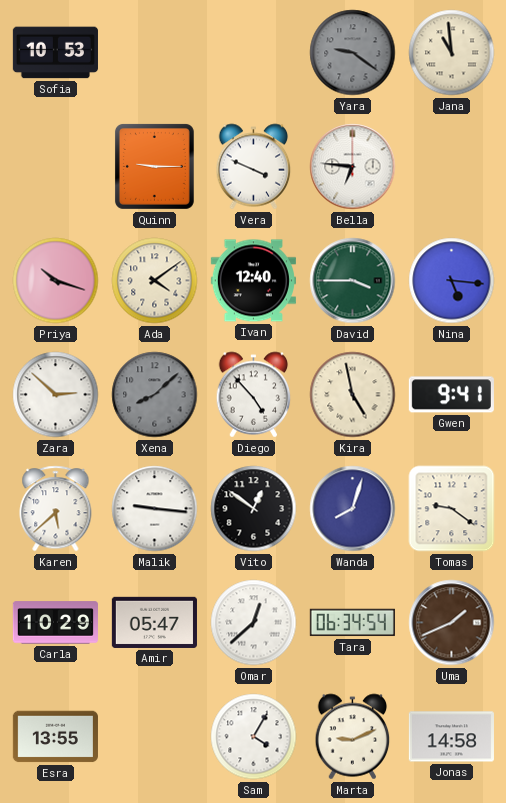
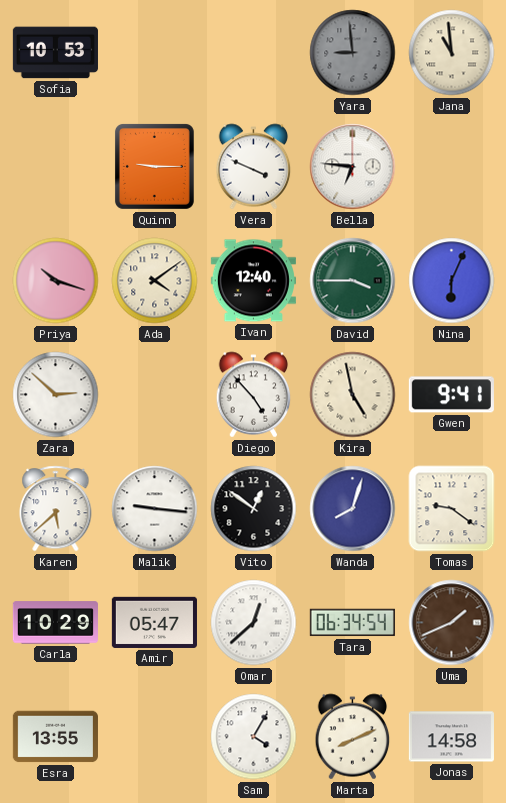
Yara: 9:21 -> 8:59 (353, 53)
Nina: 5:16 -> 6:04 (452, 281)
Xena: 8:08 -> none (155, 395)
Marta: 9:11 -> 8:11 (353, 737)
